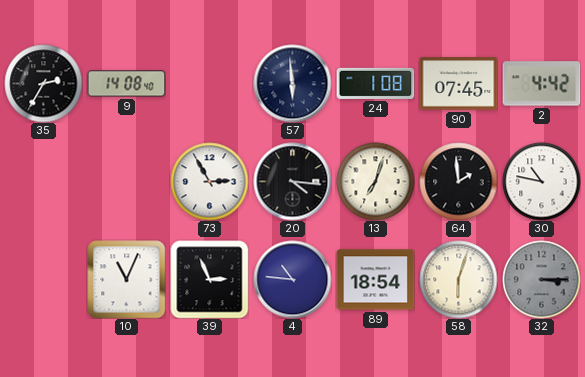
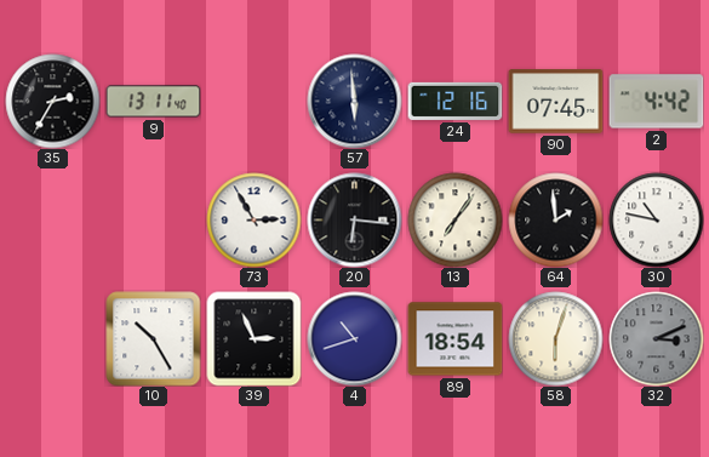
9: 14:08 -> 13:11 (153, 102)
24: 1:08 -> 12:16 (454, 101)
20: 4:16 -> 6:16 (354, 219)
13: 7:03 -> 7:06 (454, 219)
10: 11:04 -> 10:25 (153, 338)
4: 10:46 -> 10:42 (354, 338)
32: 3:15 -> 3:11 (656, 338)
